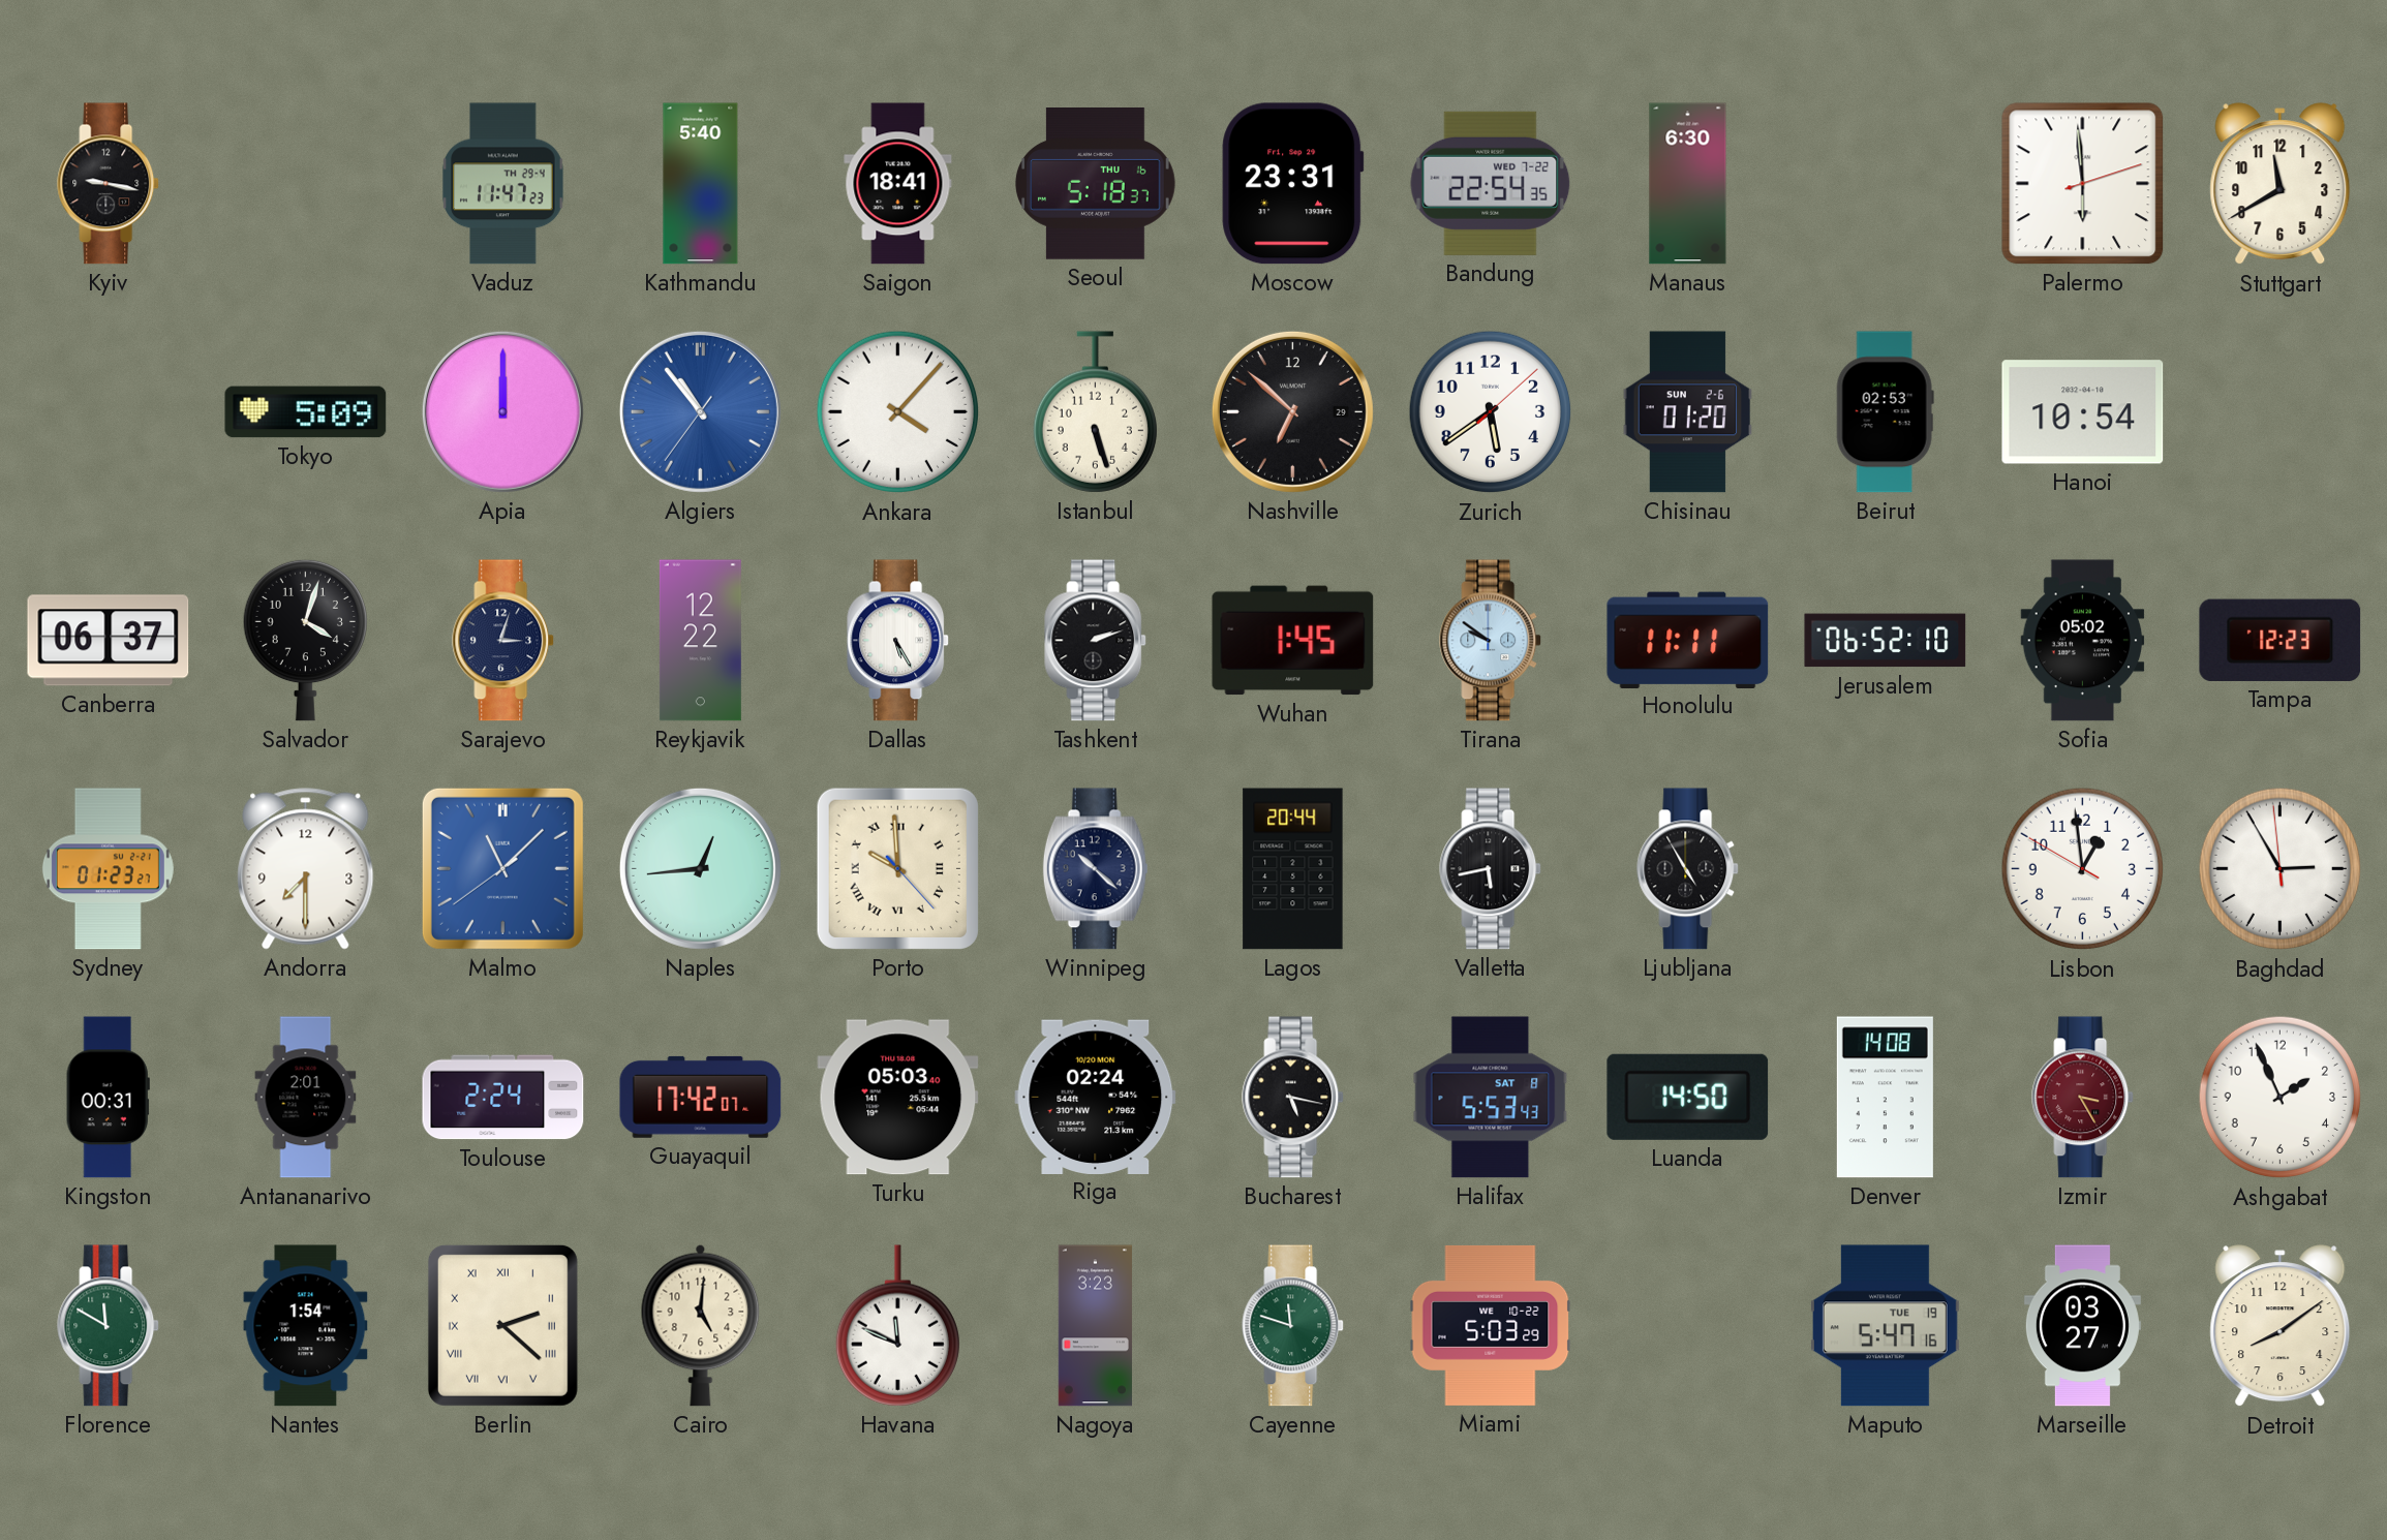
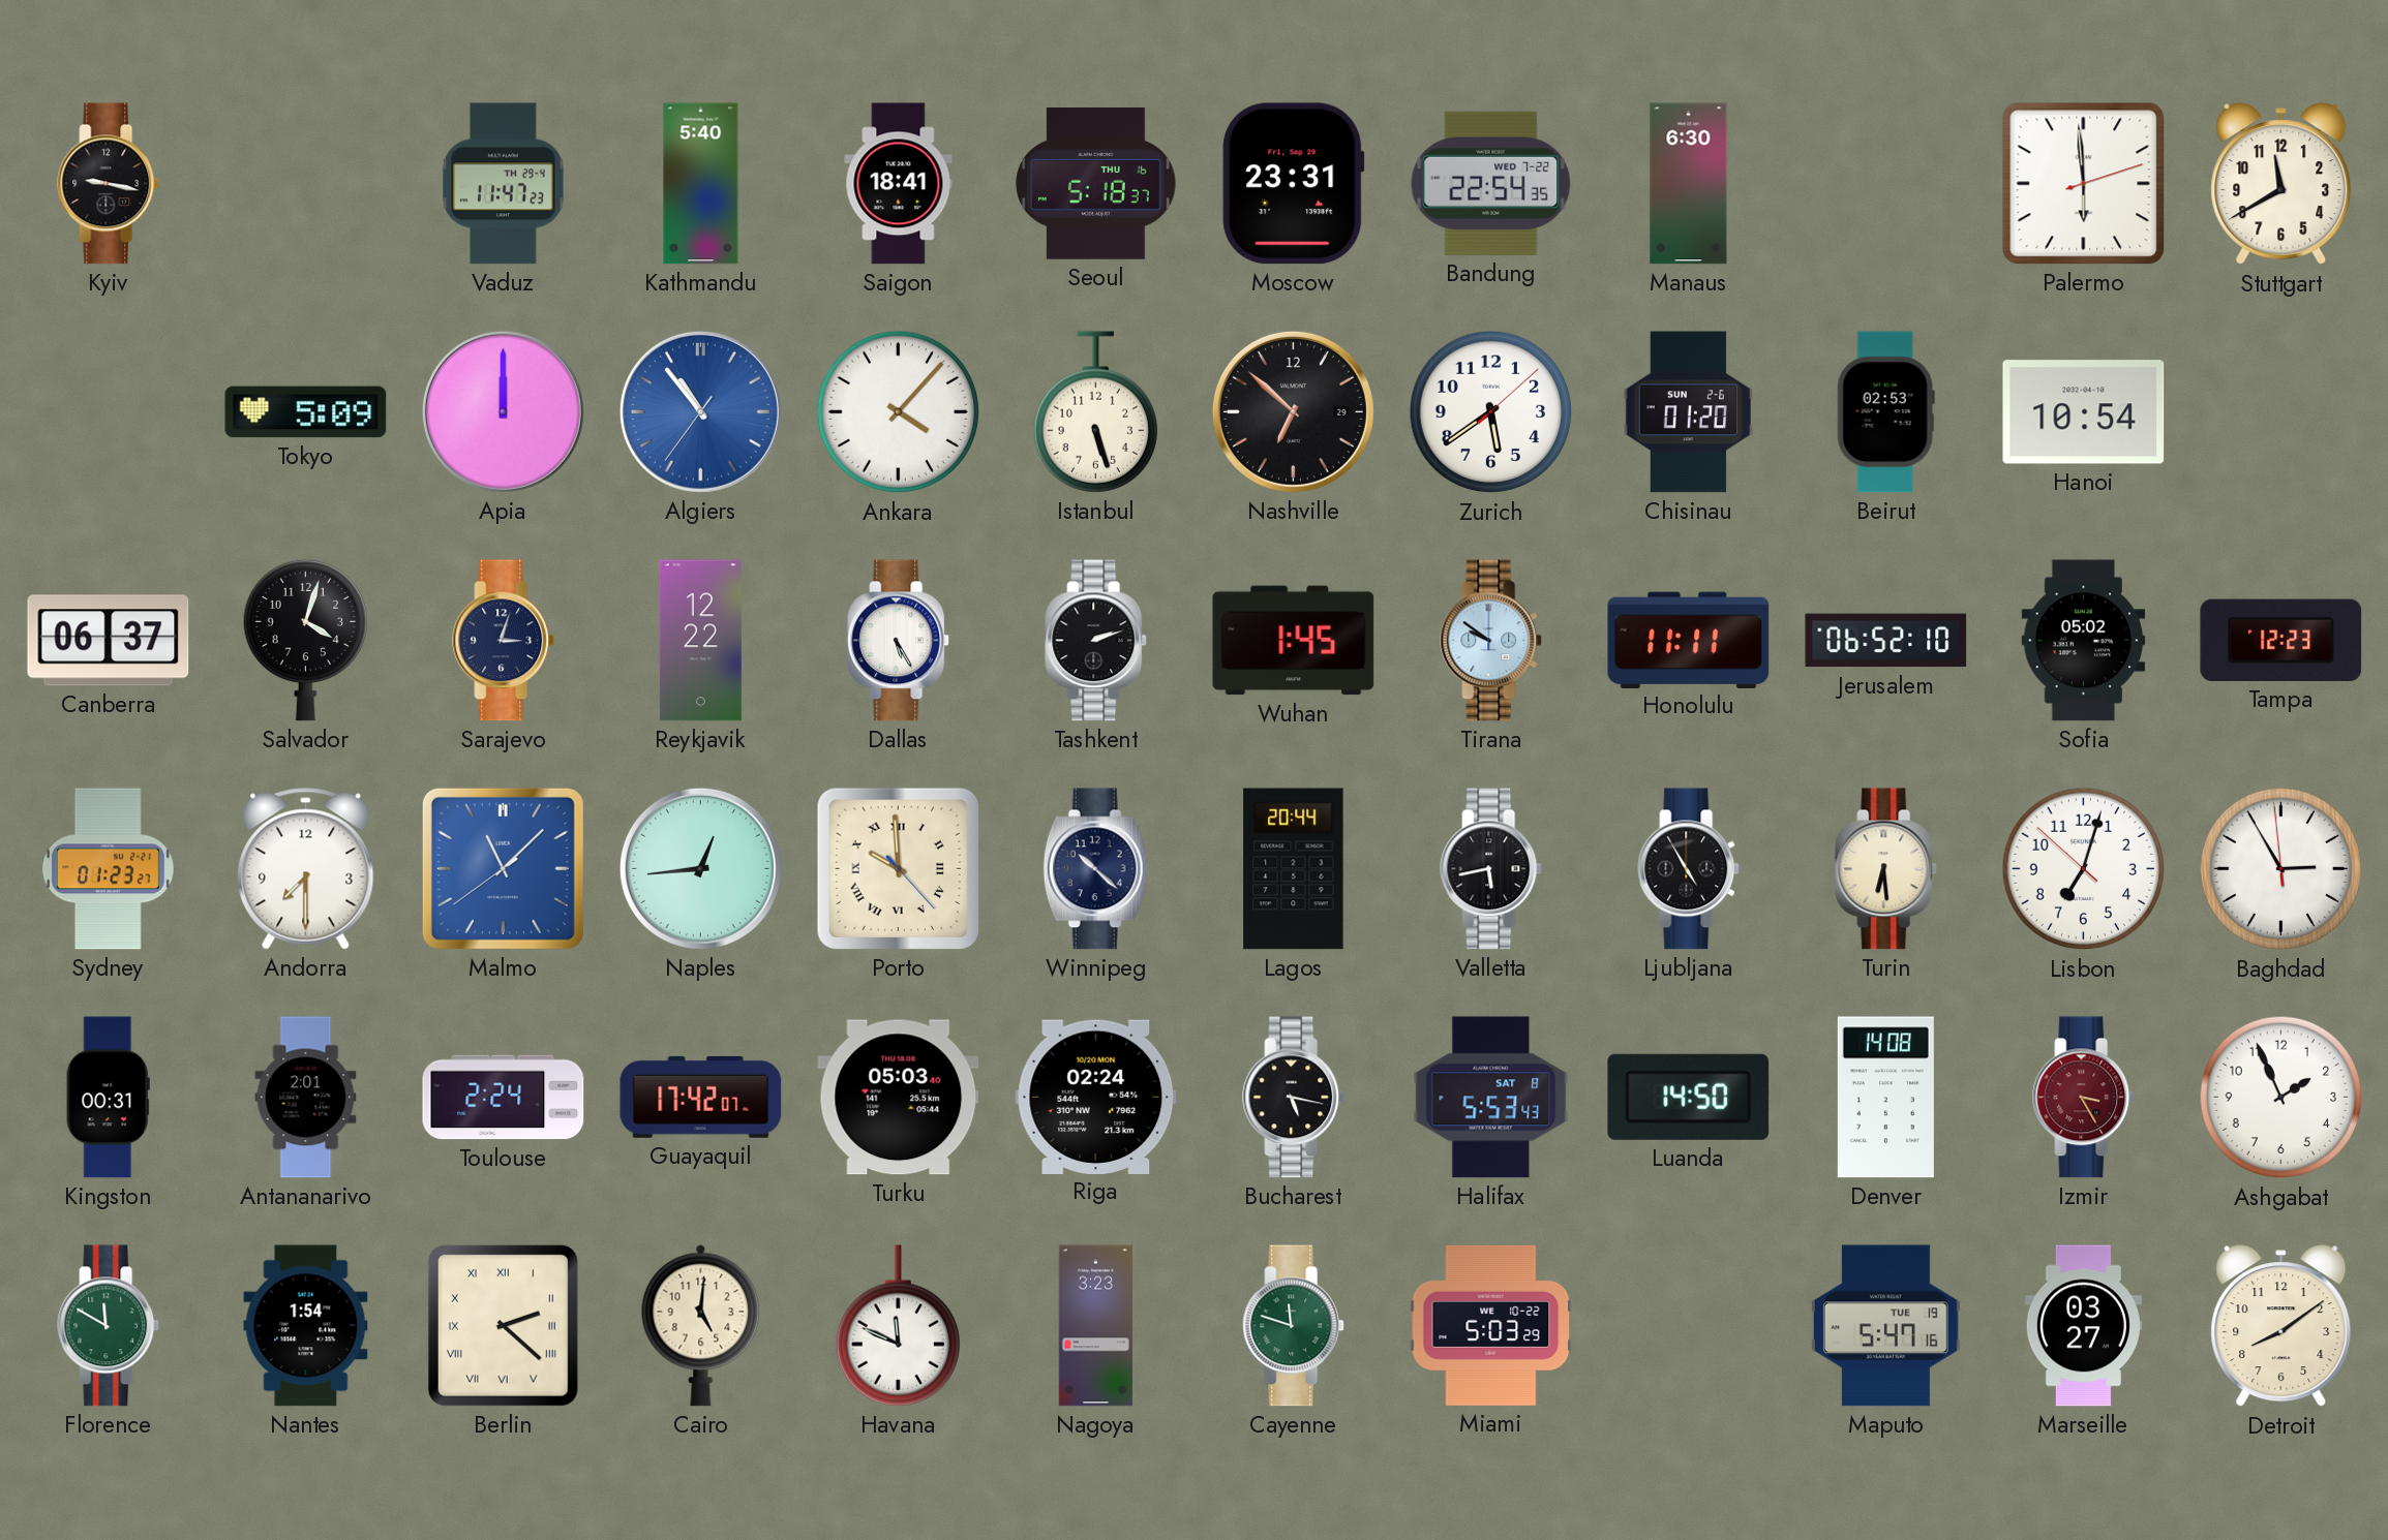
Turin: none -> 6:29 (1886, 869)
Lisbon: 12:58 -> 7:02 (2084, 869)
